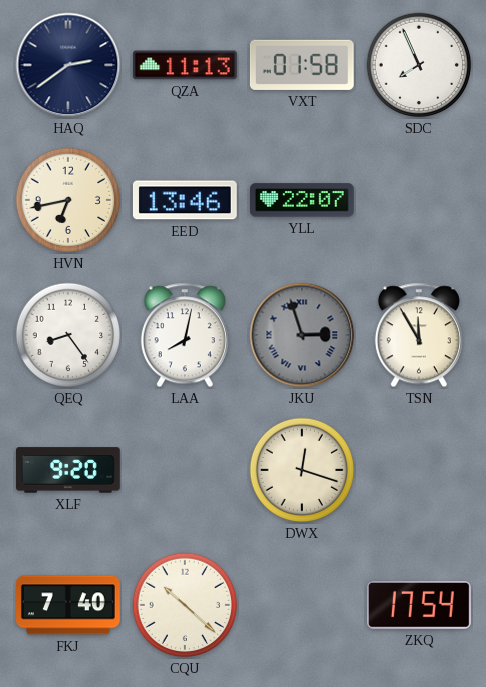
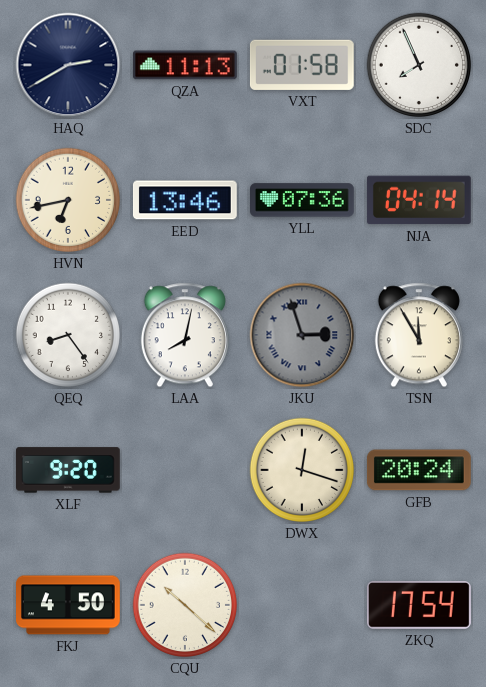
HAQ: 2:39 -> 2:40 (68, 65)
YLL: 22:07 -> 07:36 (303, 200)
NJA: none -> 04:14 (419, 200)
GFB: none -> 20:24 (419, 470)
FKJ: 7:40 -> 4:50 (69, 605)
